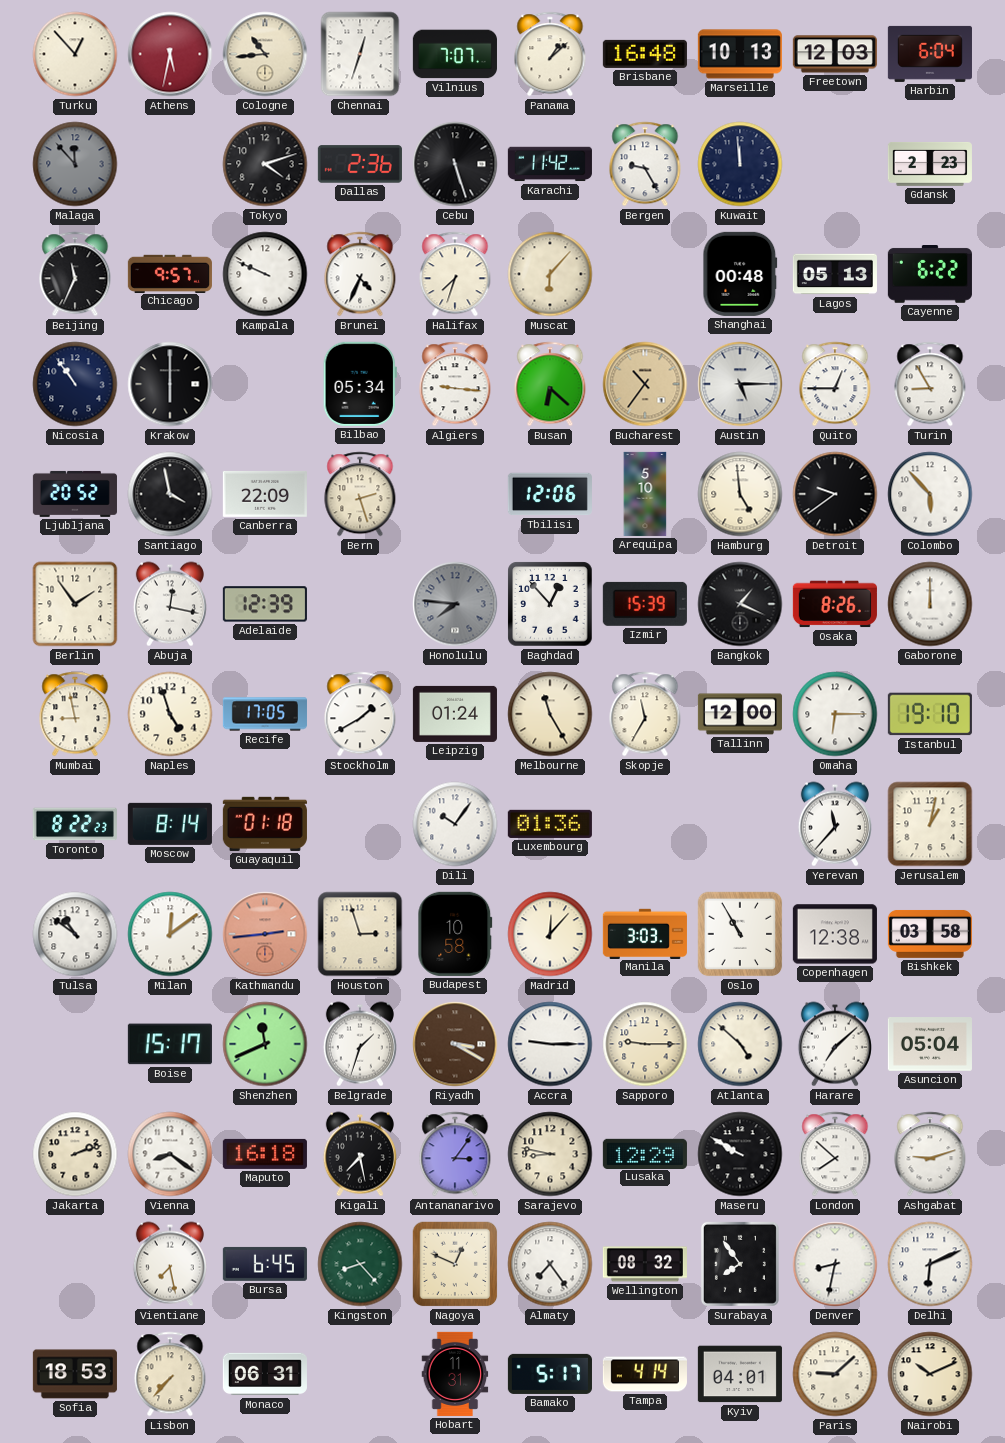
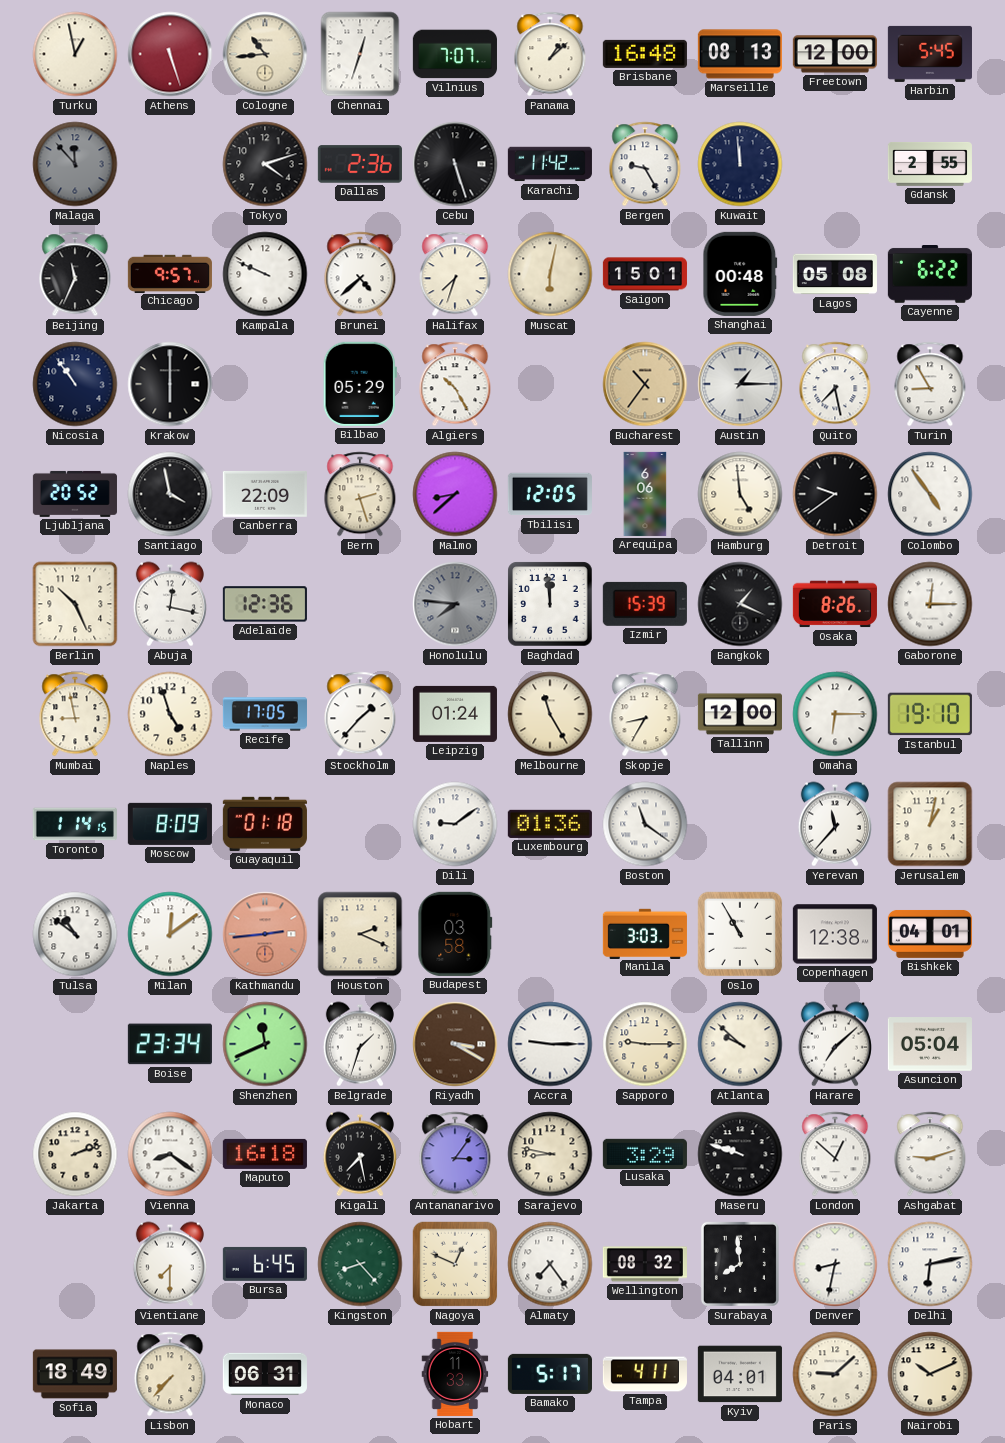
Turku: 12:53 -> 12:58 (75, 54)
Athens: 5:32 -> 5:27 (170, 54)
Marseille: 10:13 -> 08:13 (740, 54)
Freetown: 12:03 -> 12:00 (835, 54)
Harbin: 6:04 -> 5:45 (930, 54)
Gdansk: 2:23 -> 2:55 (930, 164)
Brunei: 4:34 -> 4:38 (360, 274)
Muscat: 6:07 -> 6:02 (550, 274)
Saigon: none -> 15:01 (645, 274)
Lagos: 05:13 -> 05:08 (835, 274)
Bilbao: 05:34 -> 05:29 (360, 384)
Algiers: 9:16 -> 10:25 (455, 384)
Busan: 6:22 -> none (550, 384)
Austin: 5:15 -> 1:15 (740, 384)
Quito: 12:45 -> 7:28 (835, 384)
Malmo: none -> 8:38 (455, 494)
Tbilisi: 12:06 -> 12:05 (550, 494)
Arequipa: 5:10 -> 6:06 (645, 494)
Colombo: 5:53 -> 4:54 (930, 494)
Berlin: 1:54 -> 10:26 (75, 604)
Adelaide: 12:39 -> 12:36 (265, 604)
Baghdad: 12:53 -> 11:59 (550, 604)
Gaborone: 12:00 -> 12:15 (930, 604)
Stockholm: 1:40 -> 1:37 (360, 714)
Skopje: 11:35 -> 8:35 (645, 714)
Toronto: 8:22 -> 1:14 (75, 824)
Moscow: 8:14 -> 8:09 (170, 824)
Dili: 10:06 -> 9:09 (455, 824)
Boston: none -> 11:21 (645, 824)
Houston: 2:57 -> 2:19 (360, 934)
Budapest: 10:58 -> 03:58 (455, 934)
Madrid: 12:07 -> none (550, 934)
Bishkek: 03:58 -> 04:01 (930, 934)
Boise: 15:17 -> 23:34 (170, 1044)
Atlanta: 4:52 -> 9:52 (740, 1044)
Lusaka: 12:29 -> 3:29 (645, 1153)
Maseru: 9:50 -> 9:48 (740, 1154)
London: 7:52 -> 12:52 (835, 1154)
Vientiane: 7:28 -> 7:30 (170, 1264)
Surabaya: 7:54 -> 7:59 (740, 1264)
Delhi: 6:11 -> 6:13 (930, 1264)
Sofia: 18:53 -> 18:49 (75, 1374)
Hobart: 11:31 -> 11:33 (455, 1374)
Tampa: 4:14 -> 4:11 (645, 1374)
